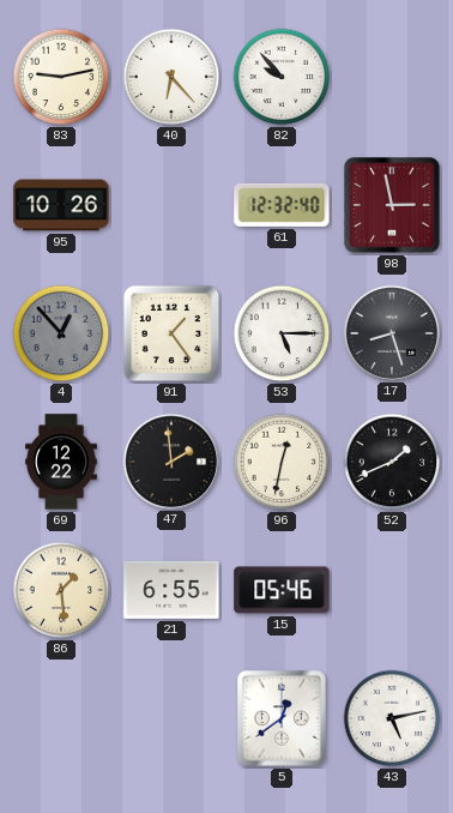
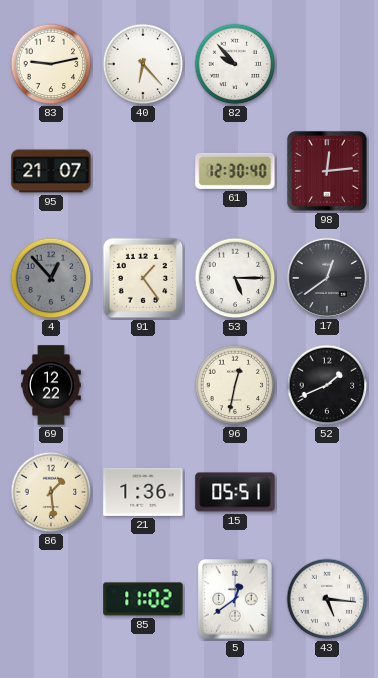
95: 10:26 -> 21:07 (51, 171)
61: 12:32 -> 12:30 (235, 171)
98: 2:58 -> 12:14 (327, 171)
17: 8:27 -> 12:39 (326, 277)
47: 1:59 -> none (170, 460)
21: 6:55 -> 1:36 (143, 492)
15: 05:46 -> 05:51 (235, 492)
85: none -> 11:02 (143, 599)
43: 5:13 -> 5:16 (327, 599)
